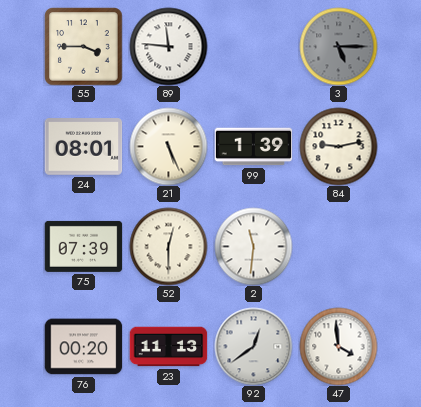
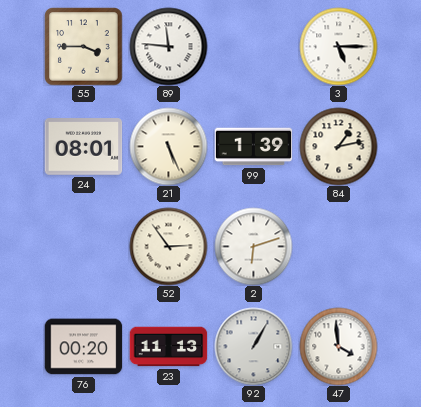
3 dial: grey -> white (338, 46)
84: 9:13 -> 1:13 (338, 146)
75: 07:39 -> none (83, 246)
52: 12:30 -> 2:54 (168, 246)
2: 11:31 -> 6:12 (253, 246)
92: 12:39 -> 1:05 (253, 346)
